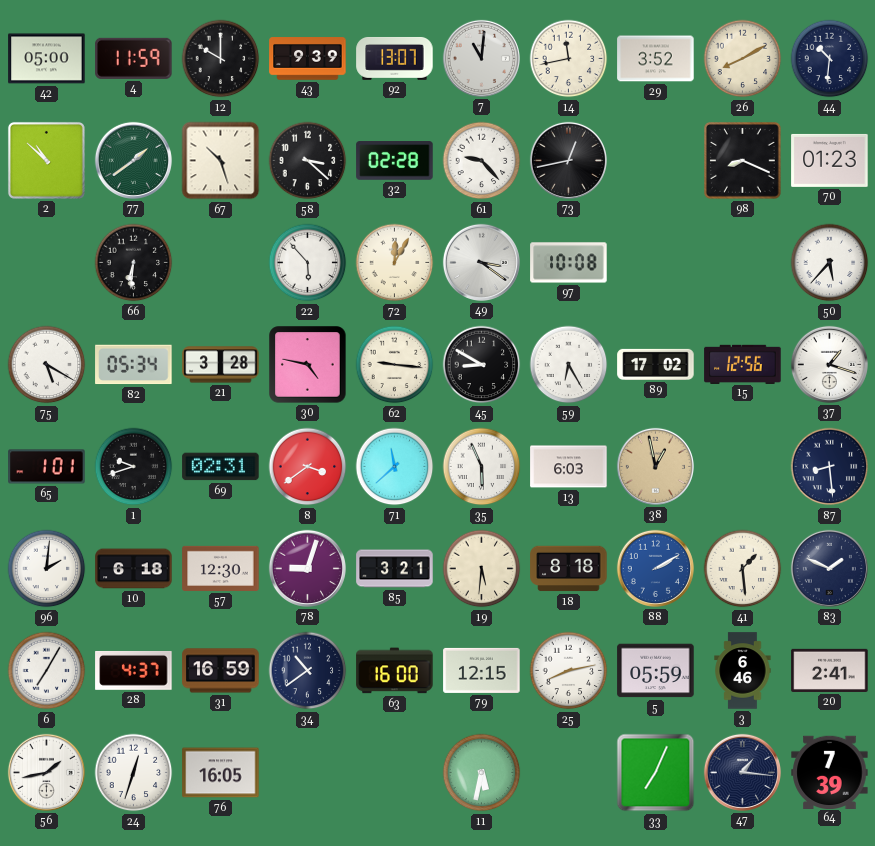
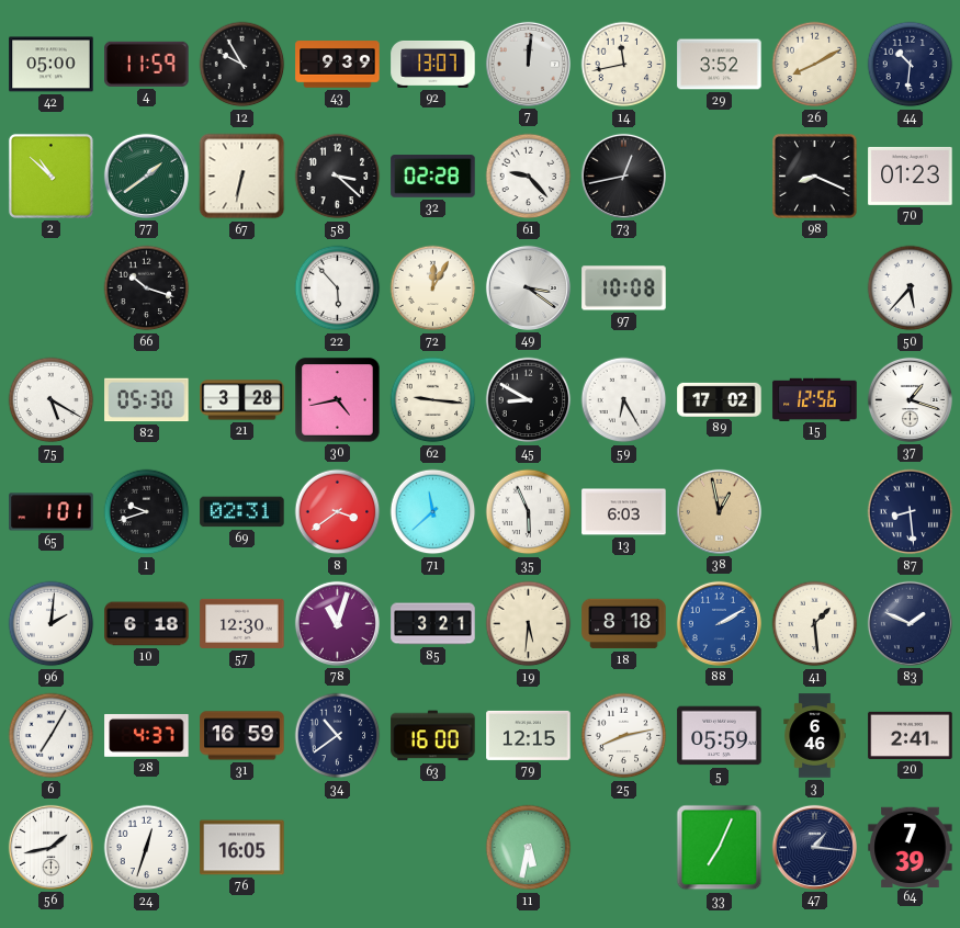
12: 10:00 -> 9:55 (242, 65)
7: 11:01 -> 12:01 (528, 64)
67: 10:27 -> 6:32 (242, 177)
66: 6:31 -> 10:18 (147, 288)
82: 05:34 -> 05:30 (147, 400)
30: 4:47 -> 4:43 (338, 400)
78: 9:03 -> 11:03 (337, 623)
